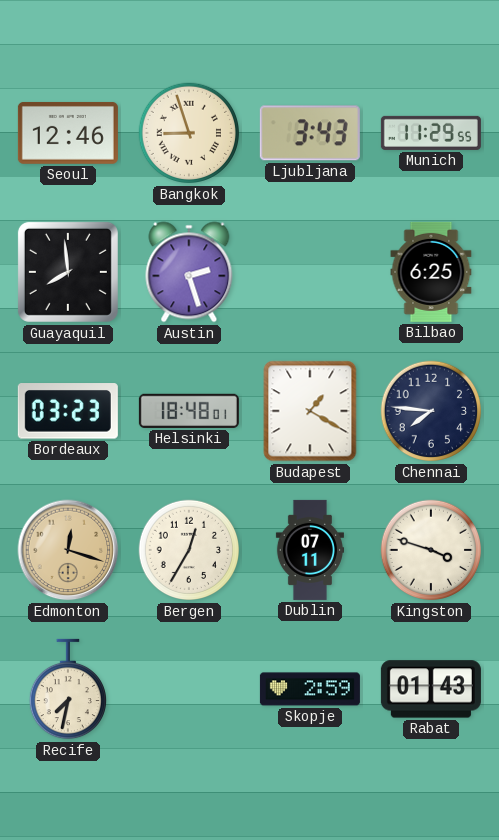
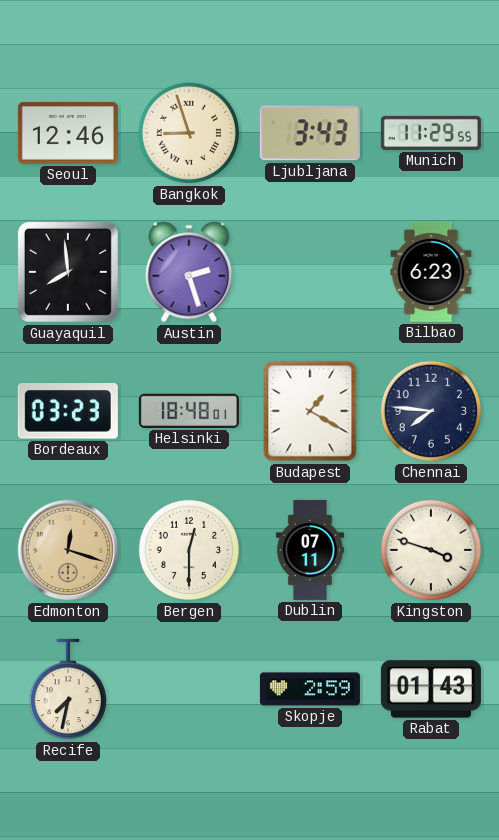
Bilbao: 6:25 -> 6:23 (431, 272)
Bergen: 12:35 -> 12:30 (189, 550)
